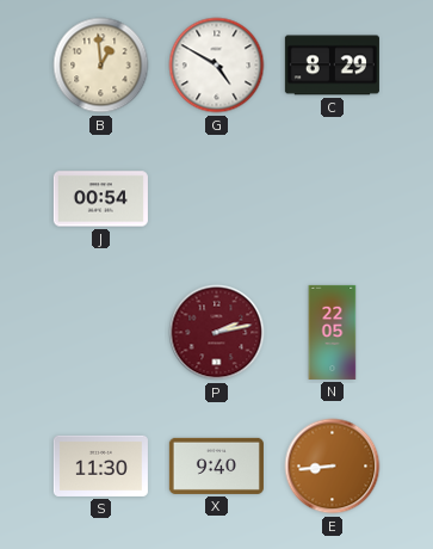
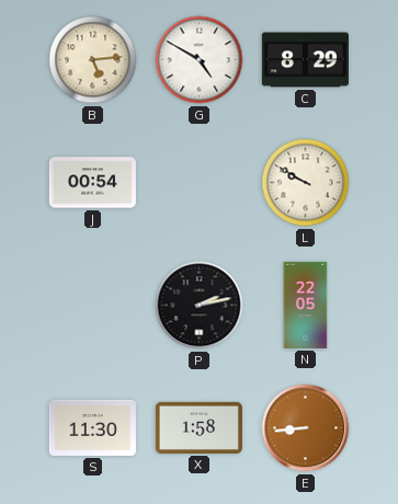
B: 12:59 -> 5:14 (93, 60)
L: none -> 9:50 (306, 183)
P dial: burgundy -> black (200, 306)
X: 9:40 -> 1:58 (198, 427)
